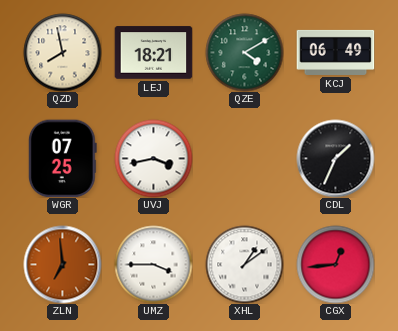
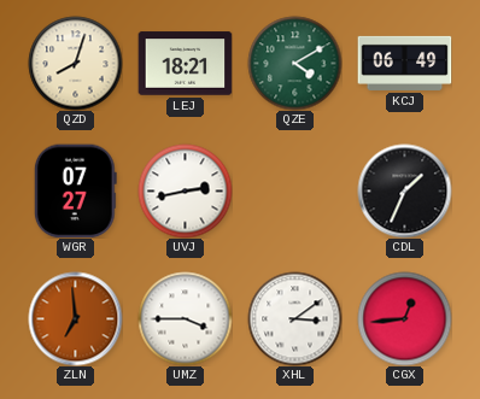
QZD: 7:58 -> 8:03 (75, 63)
WGR: 07:25 -> 07:27 (75, 190)
UVJ: 3:43 -> 2:43 (185, 190)
XHL: 1:09 -> 3:09 (294, 318)
